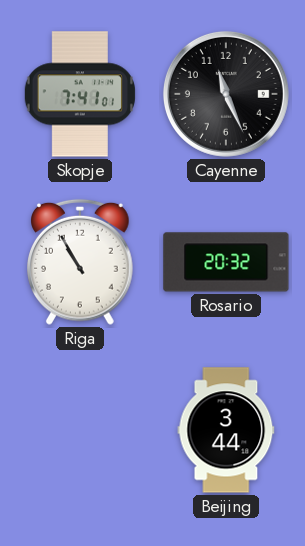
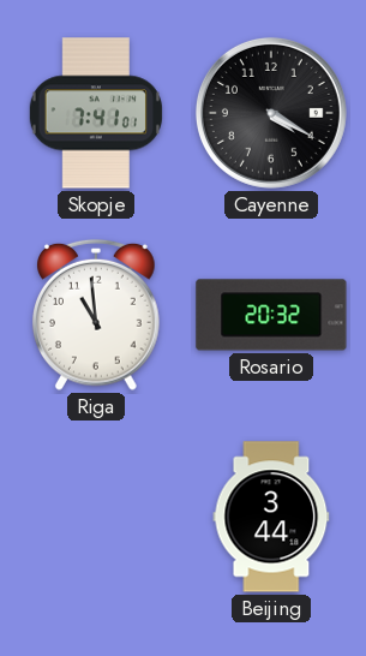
Cayenne: 11:26 -> 4:20 (271, 113)
Riga: 10:55 -> 10:59 (97, 315)
